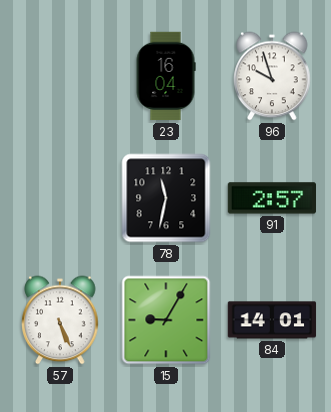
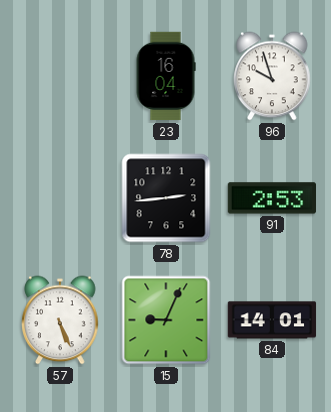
78: 11:32 -> 2:44 (166, 198)
91: 2:57 -> 2:53 (271, 198)
15: 9:05 -> 9:04 (166, 320)
